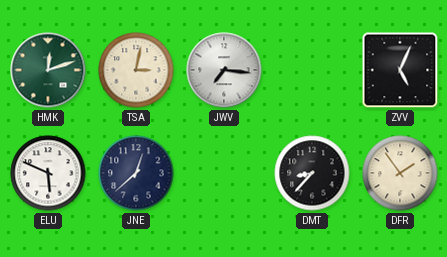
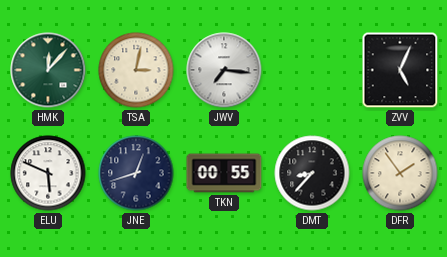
HMK: 12:12 -> 12:07 (48, 70)
JNE: 12:38 -> 12:42 (136, 173)
TKN: none -> 00:55 (224, 173)
